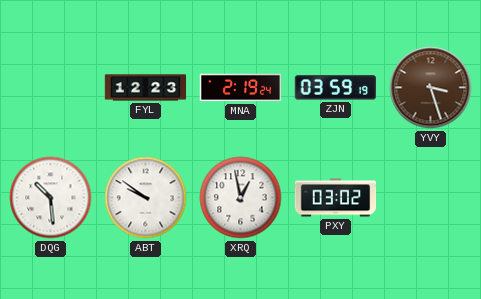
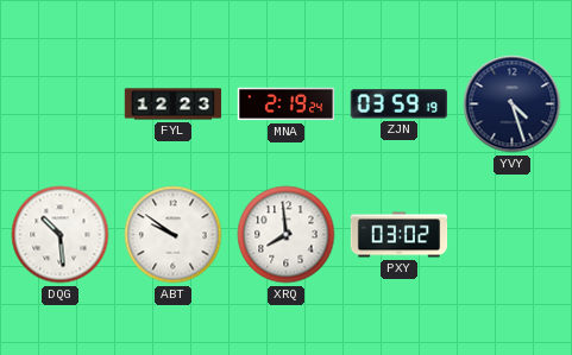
YVY: 3:27 -> 4:27 (513, 104)
YVY dial: brown -> navy (513, 104)
XRQ: 12:58 -> 7:59 (287, 235)
